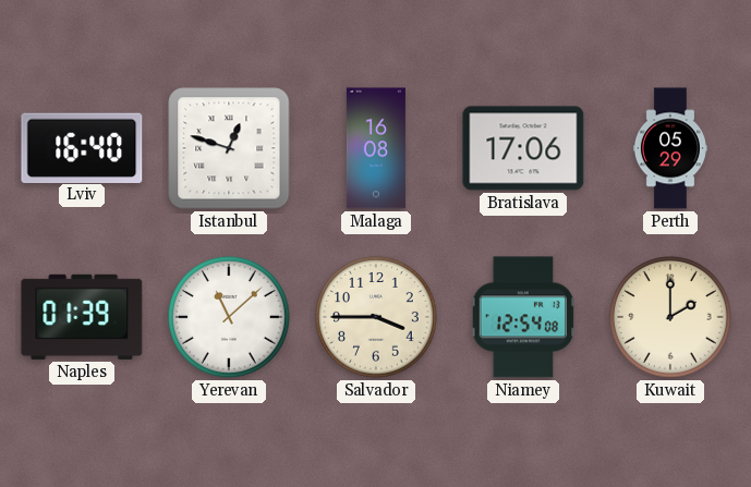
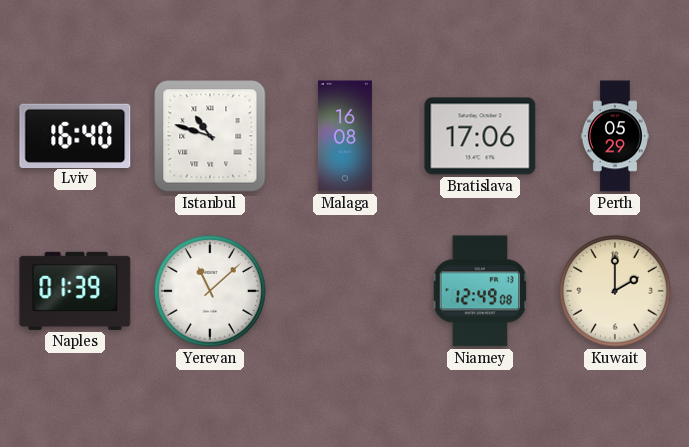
Istanbul: 12:48 -> 10:48 (210, 136)
Salvador: 3:45 -> none (376, 318)
Niamey: 12:54 -> 12:49 (480, 291)
